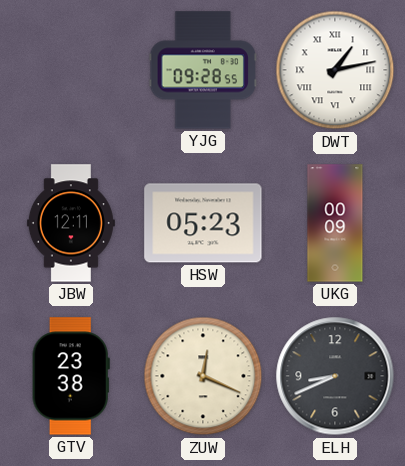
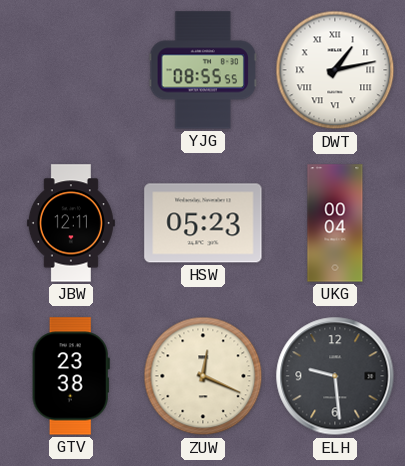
YJG: 09:28 -> 08:55 (203, 70)
UKG: 00:09 -> 00:04 (335, 223)
ELH: 8:41 -> 9:29 (335, 376)
